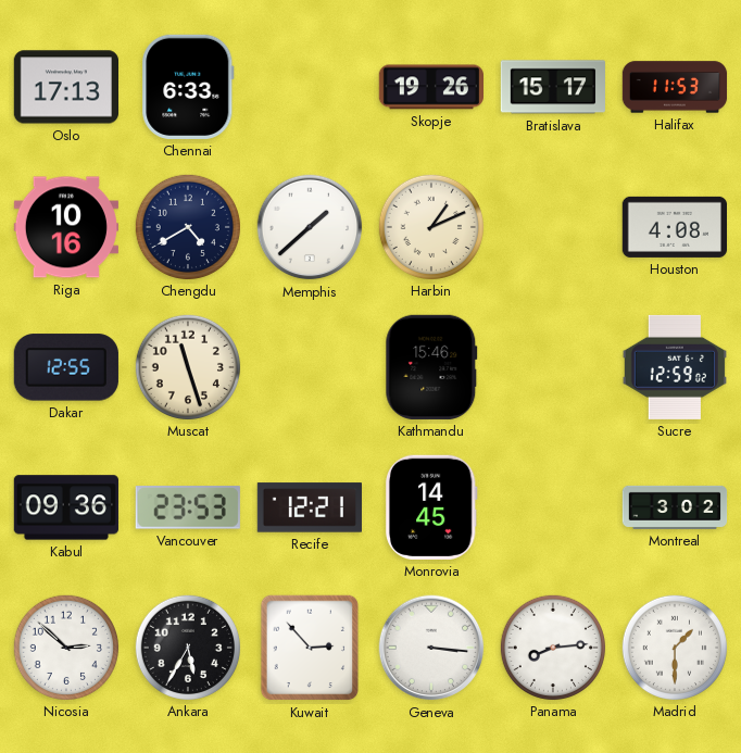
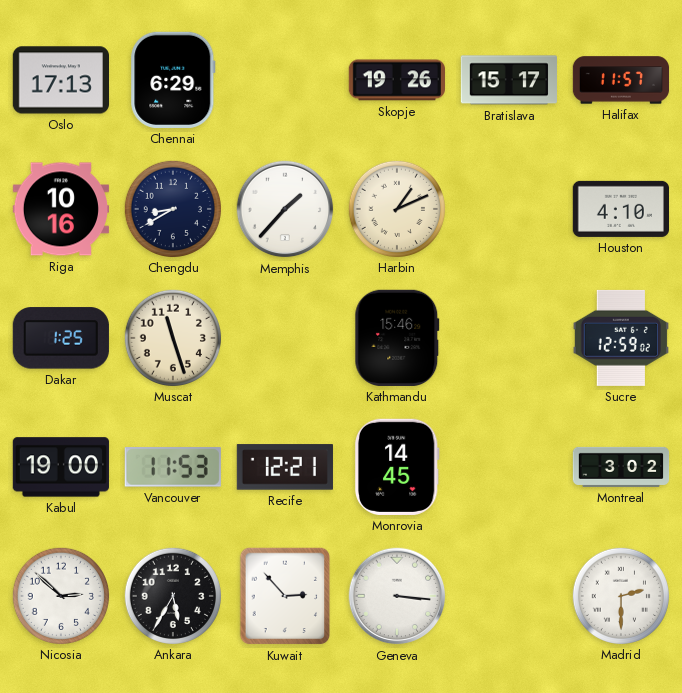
Chennai: 6:33 -> 6:29 (173, 80)
Halifax: 11:53 -> 11:57 (621, 80)
Chengdu: 4:40 -> 8:40 (172, 208)
Memphis: 1:38 -> 1:37 (285, 209)
Houston: 4:08 -> 4:10 (620, 209)
Dakar: 12:55 -> 1:25 (61, 338)
Kabul: 09:36 -> 19:00 (60, 467)
Vancouver: 23:53 -> 11:53 (173, 467)
Panama: 8:14 -> none (552, 647)
Madrid: 1:30 -> 2:30 (620, 595)
